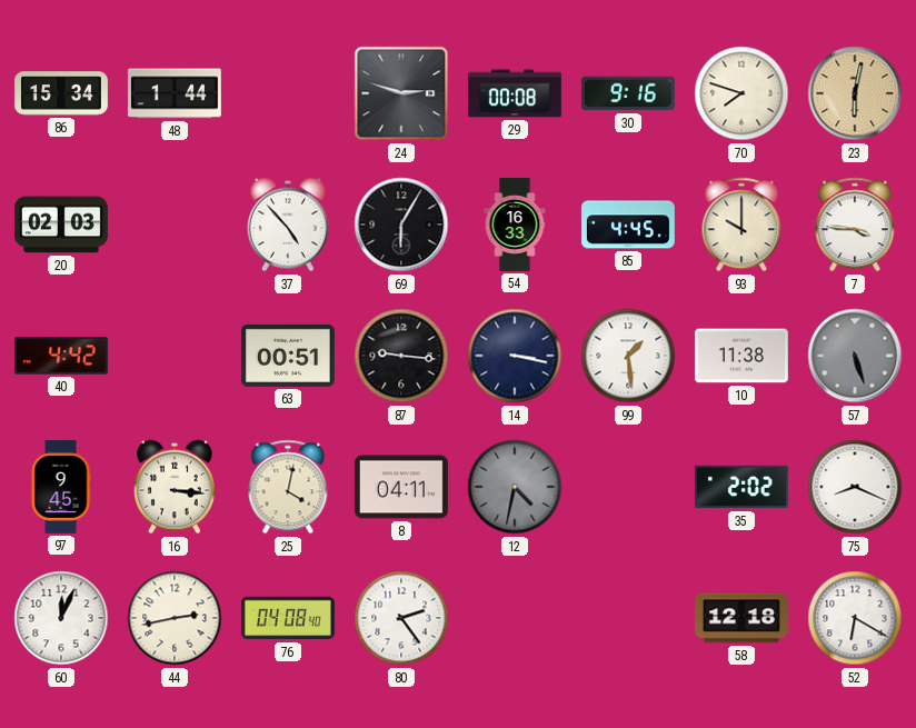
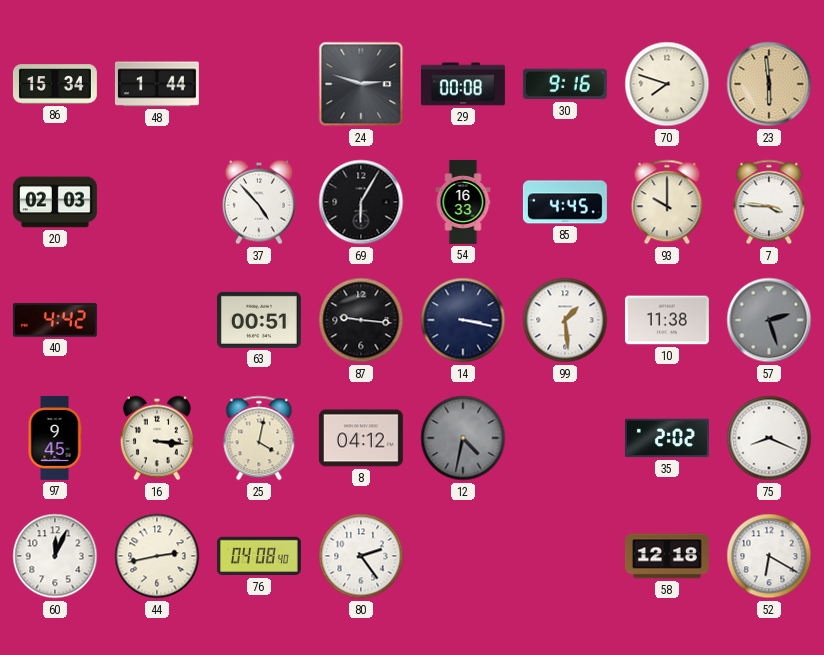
23: 6:02 -> 5:59 (769, 84)
57: 5:27 -> 2:27 (769, 320)
8: 04:11 -> 04:12 (361, 438)
